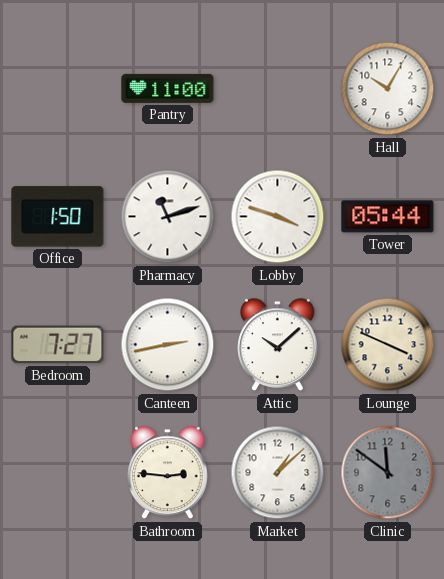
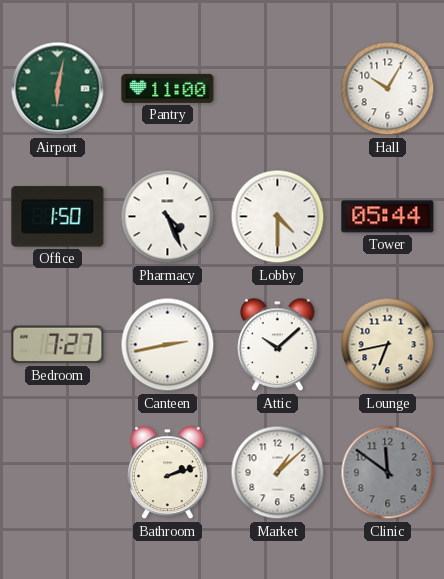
Airport: none -> 6:02 (58, 89)
Pharmacy: 11:12 -> 4:26 (168, 217)
Lobby: 3:48 -> 4:30 (278, 217)
Lounge: 3:49 -> 6:43 (388, 345)
Bathroom: 2:46 -> 2:12 (168, 473)
